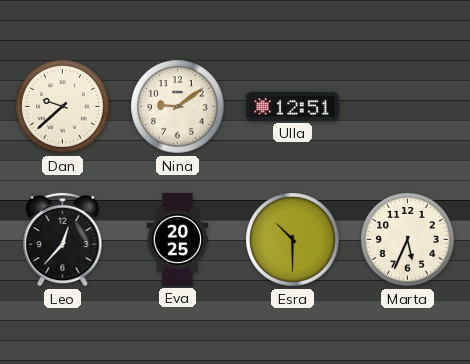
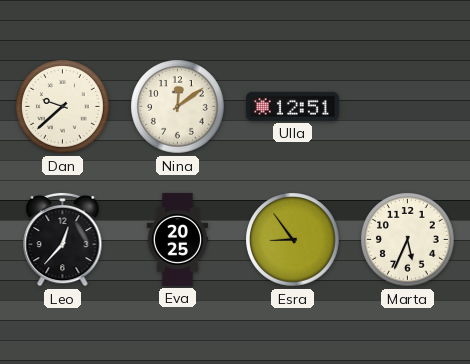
Nina: 9:09 -> 12:09 (178, 107)
Esra: 10:30 -> 8:54 (293, 240)
